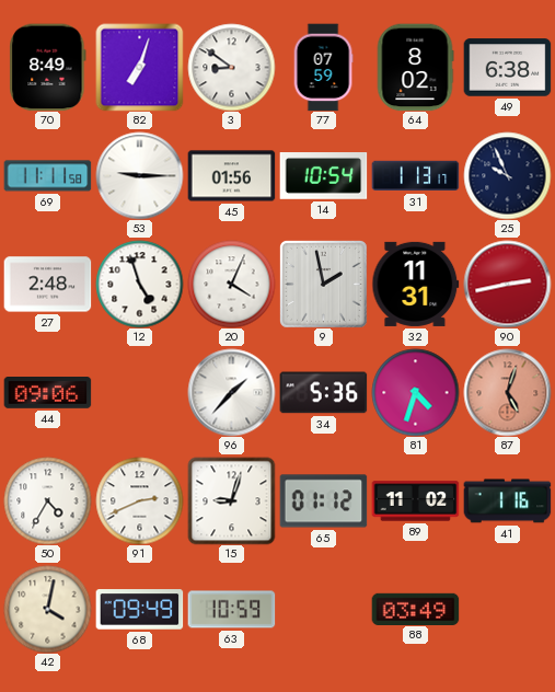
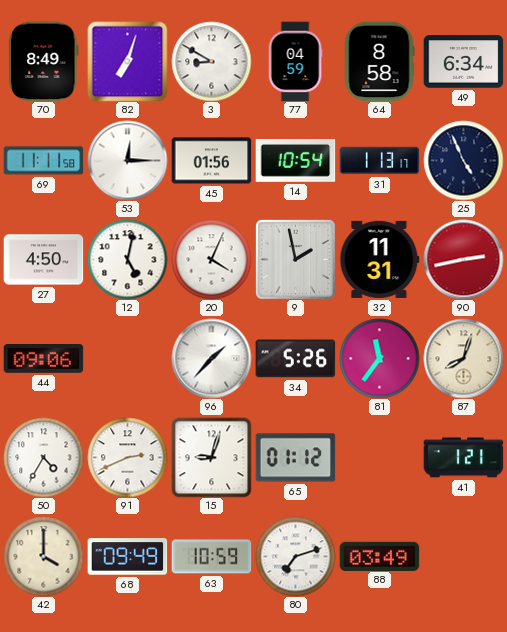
3: 8:51 -> 8:50 (211, 61)
77: 07:59 -> 04:59 (295, 61)
64: 8:02 -> 8:58 (379, 61)
49: 6:38 -> 6:34 (463, 62)
53: 9:15 -> 12:15 (127, 160)
25: 9:56 -> 4:56 (463, 160)
27: 2:48 -> 4:50 (43, 260)
12: 4:57 -> 5:02 (127, 259)
34: 5:36 -> 5:26 (295, 359)
81: 4:33 -> 11:36 (379, 358)
87: 5:03 -> 8:03 (463, 358)
87 dial: salmon -> cream (463, 358)
89: 11:02 -> none (415, 501)
41: 1:16 -> 1:21 (463, 458)
42: 4:02 -> 4:00 (43, 556)
80: none -> 7:12 (295, 556)
